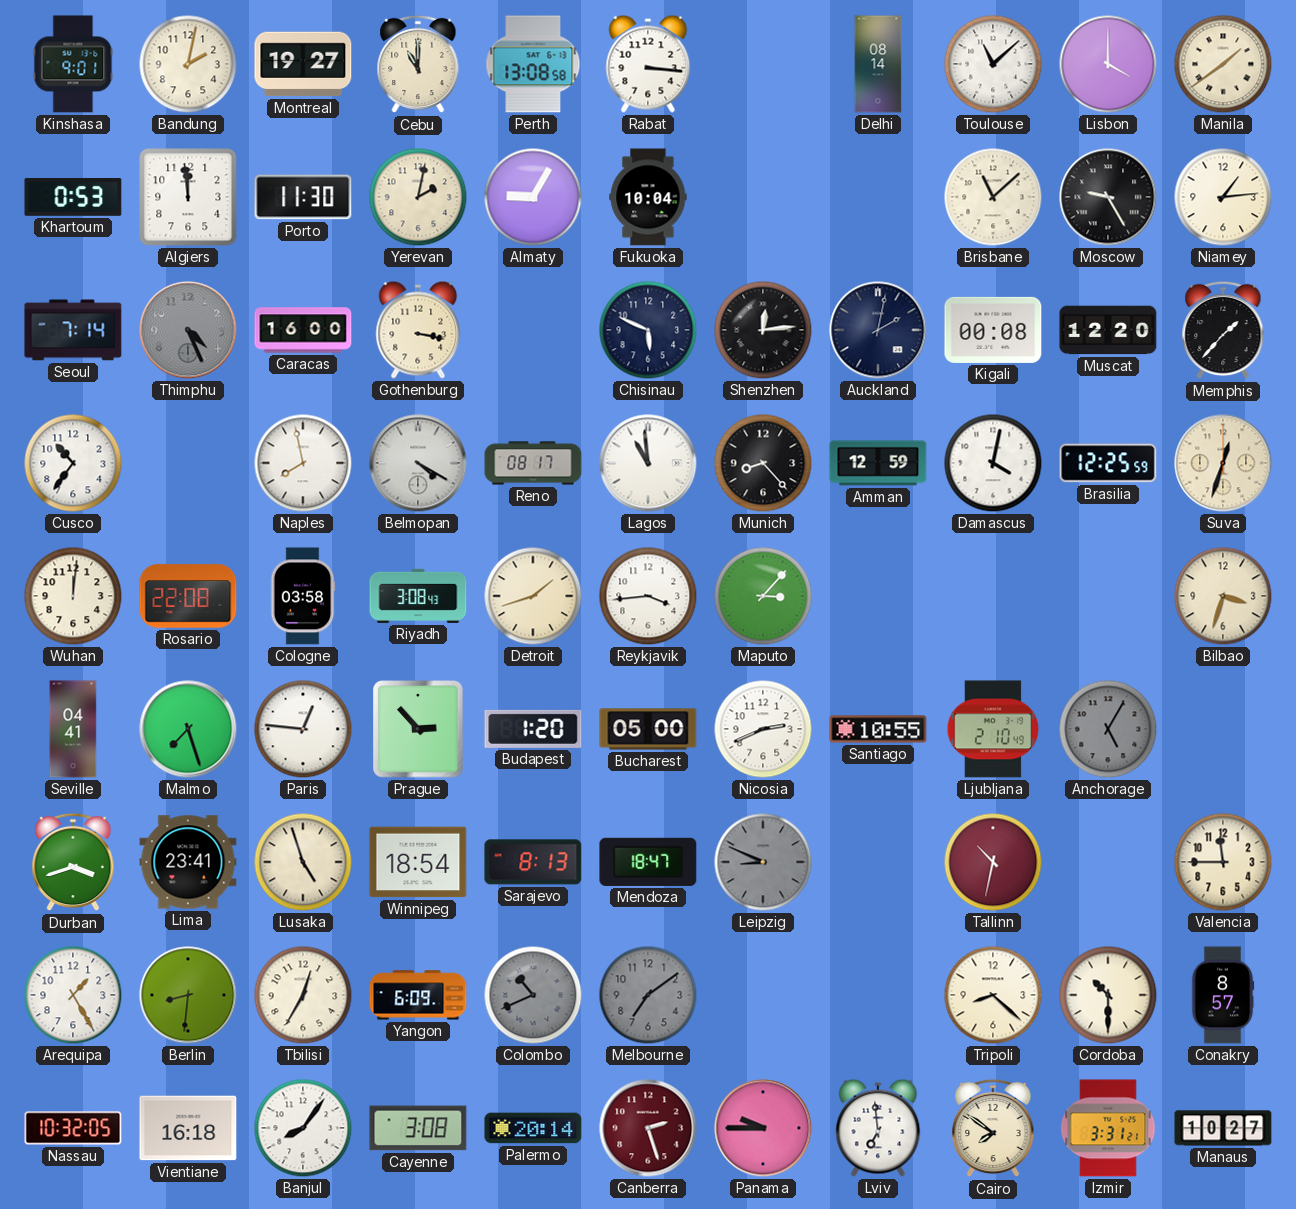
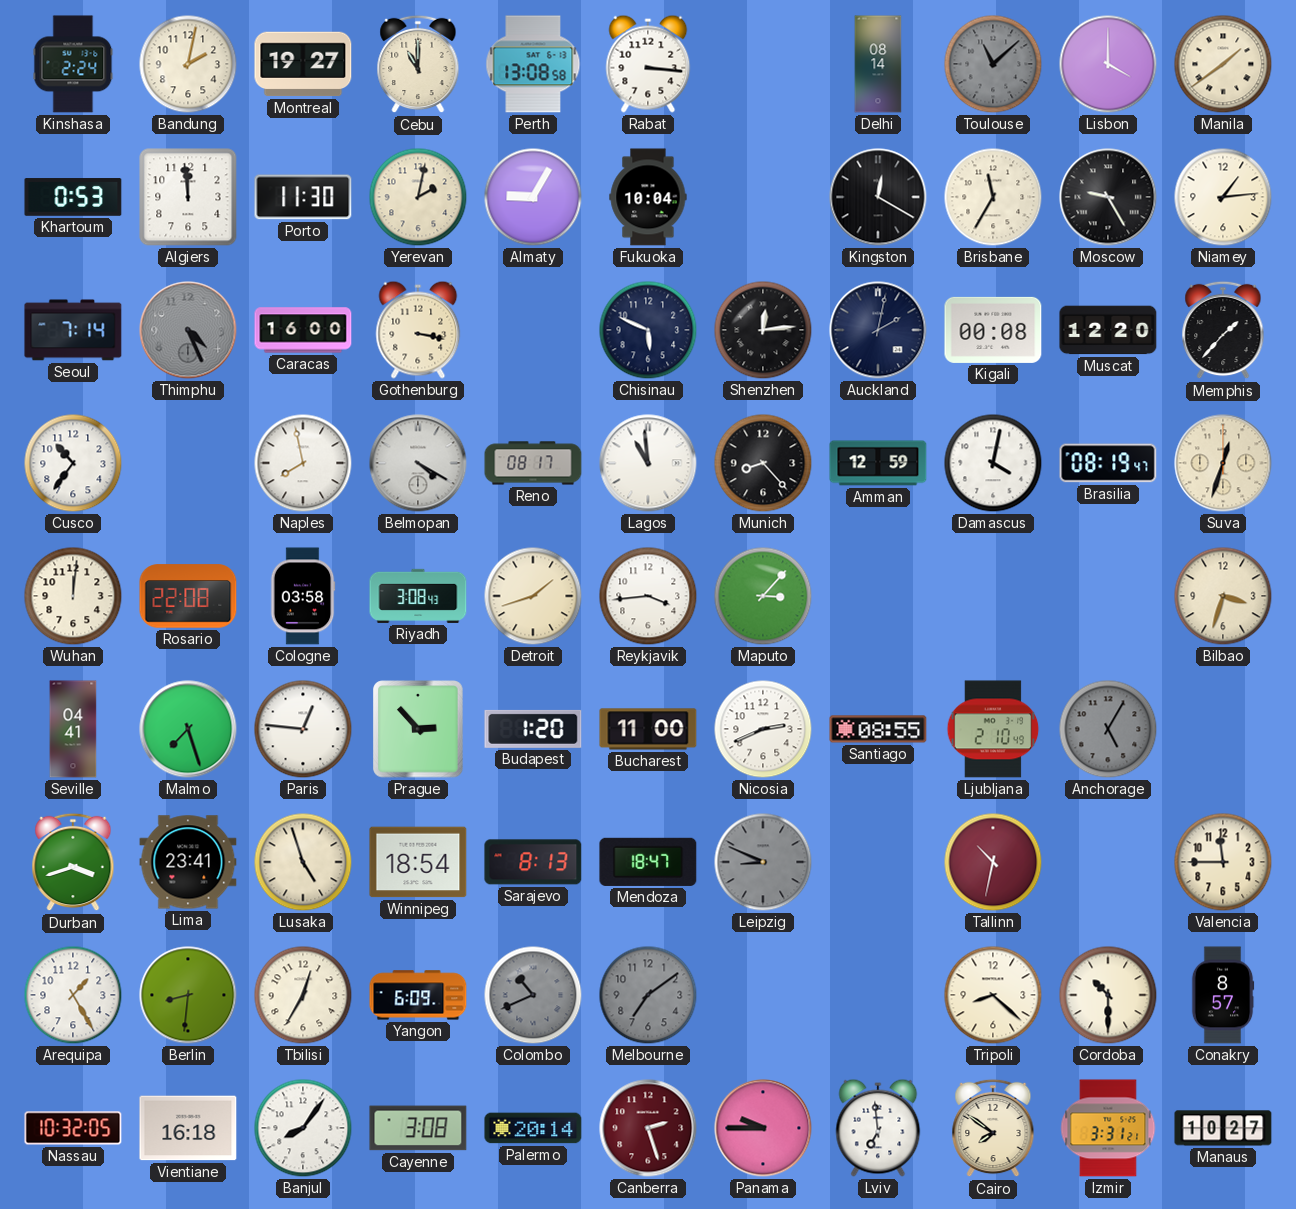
Kinshasa: 9:01 -> 2:24 (73, 64)
Toulouse dial: white -> grey (993, 64)
Kingston: none -> 12:20 (878, 197)
Brisbane: 11:08 -> 11:35 (993, 197)
Brasilia: 12:25 -> 08:19 (1108, 463)
Bucharest: 05:00 -> 11:00 (648, 729)
Santiago: 10:55 -> 08:55 (878, 729)
